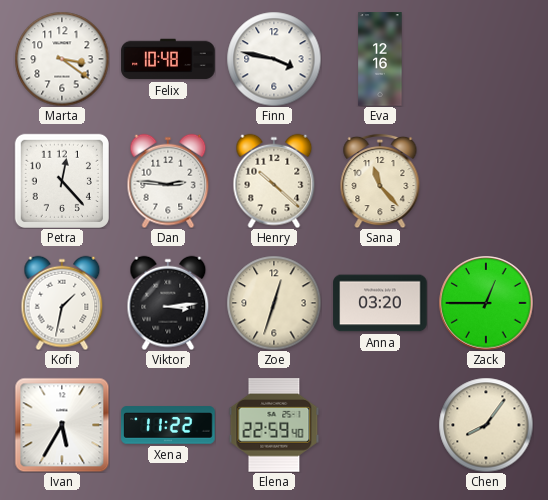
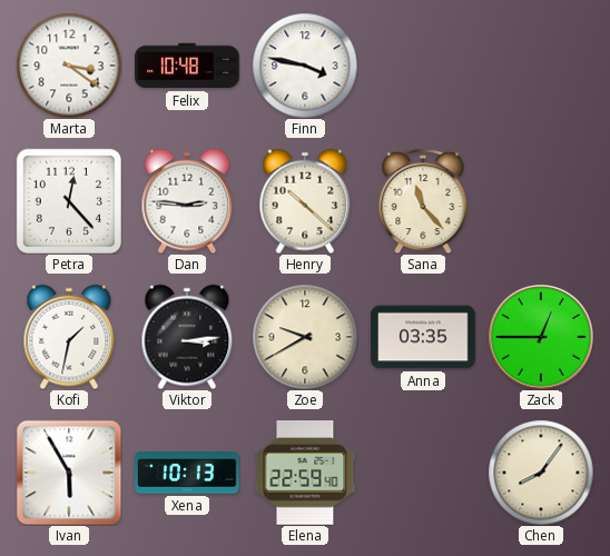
Eva: 12:16 -> none (380, 59)
Zoe: 12:33 -> 9:40 (305, 337)
Anna: 03:20 -> 03:35 (423, 337)
Ivan: 5:35 -> 5:55 (69, 473)
Xena: 11:22 -> 10:13 (187, 473)
